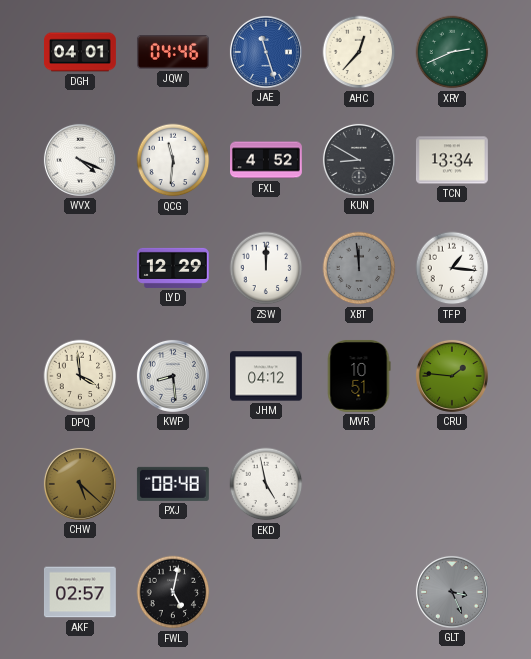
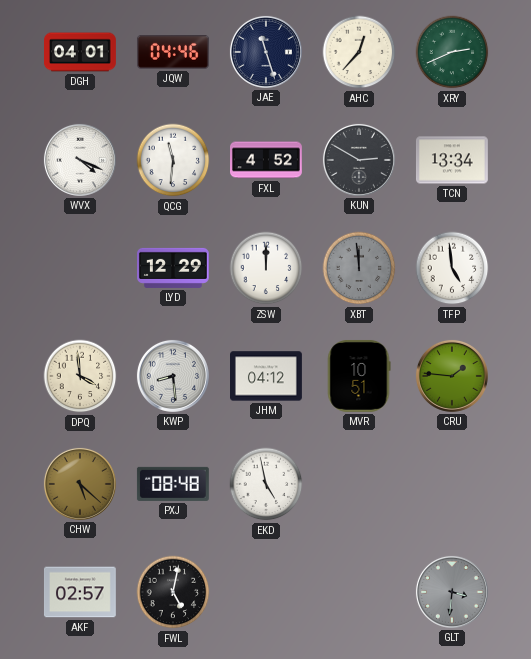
JAE dial: blue -> navy (266, 52)
KUN: 8:50 -> 2:50 (359, 160)
TFP: 1:16 -> 4:59 (452, 268)
GLT: 3:26 -> 3:31 (452, 592)
